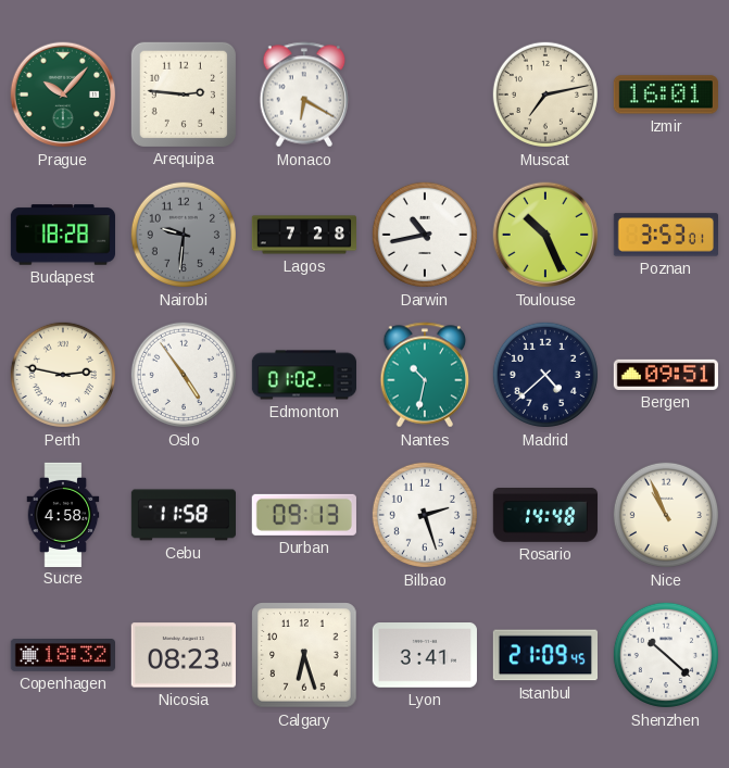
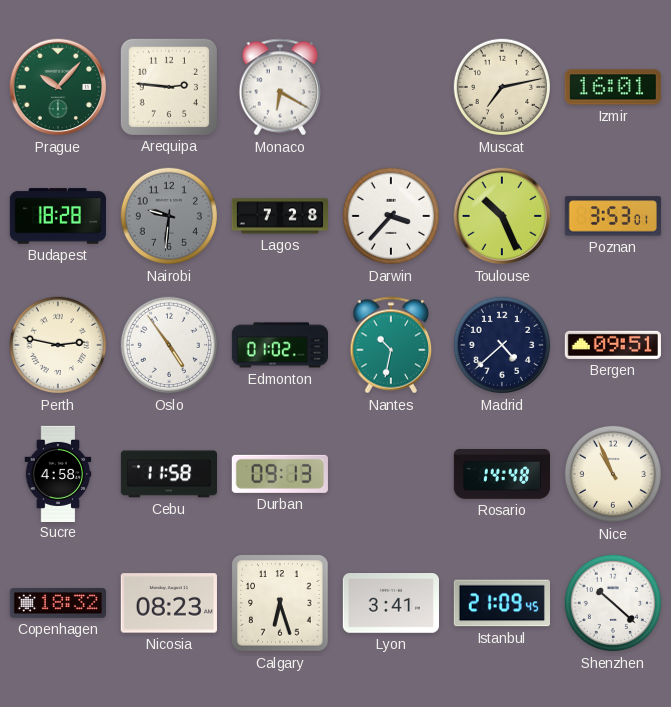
Darwin: 10:43 -> 3:37 (391, 216)
Bilbao: 2:27 -> none (425, 515)
